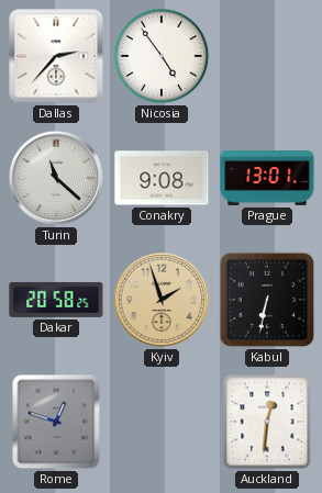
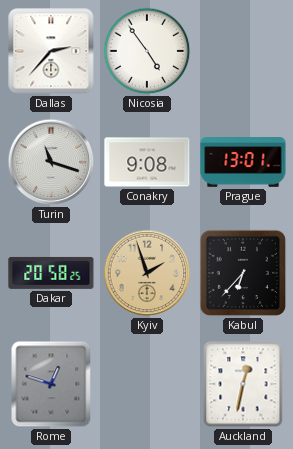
Turin: 11:22 -> 11:18 (51, 162)
Kabul: 6:32 -> 6:37 (243, 273)
Auckland: 12:31 -> 12:32 (243, 384)
